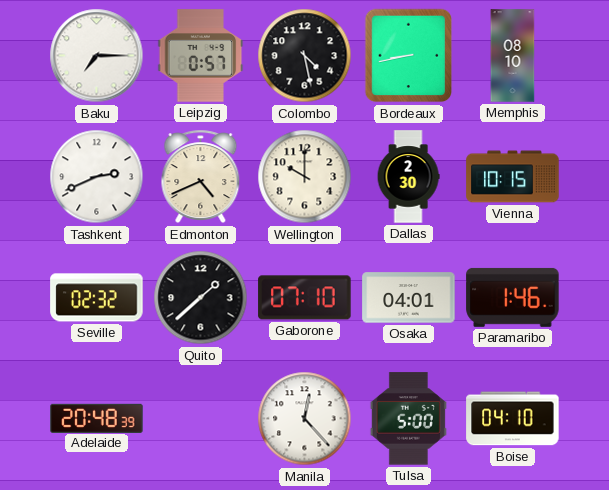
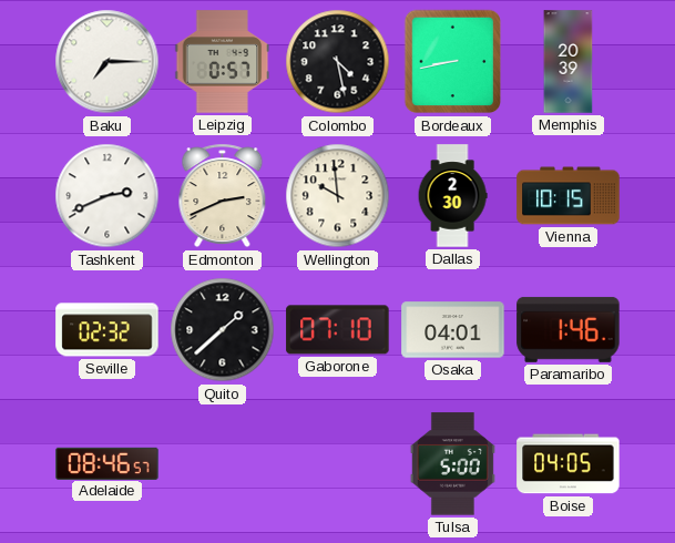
Memphis: 08:10 -> 20:39 (569, 62)
Edmonton: 4:41 -> 2:41 (223, 196)
Wellington: 10:00 -> 9:59 (338, 196)
Adelaide: 20:48 -> 08:46 (108, 463)
Manila: 12:23 -> none (305, 419)
Boise: 04:10 -> 04:05 (569, 464)
